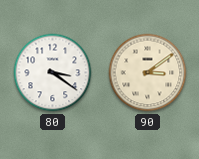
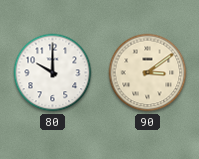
80: 3:21 -> 10:00 (53, 73)
